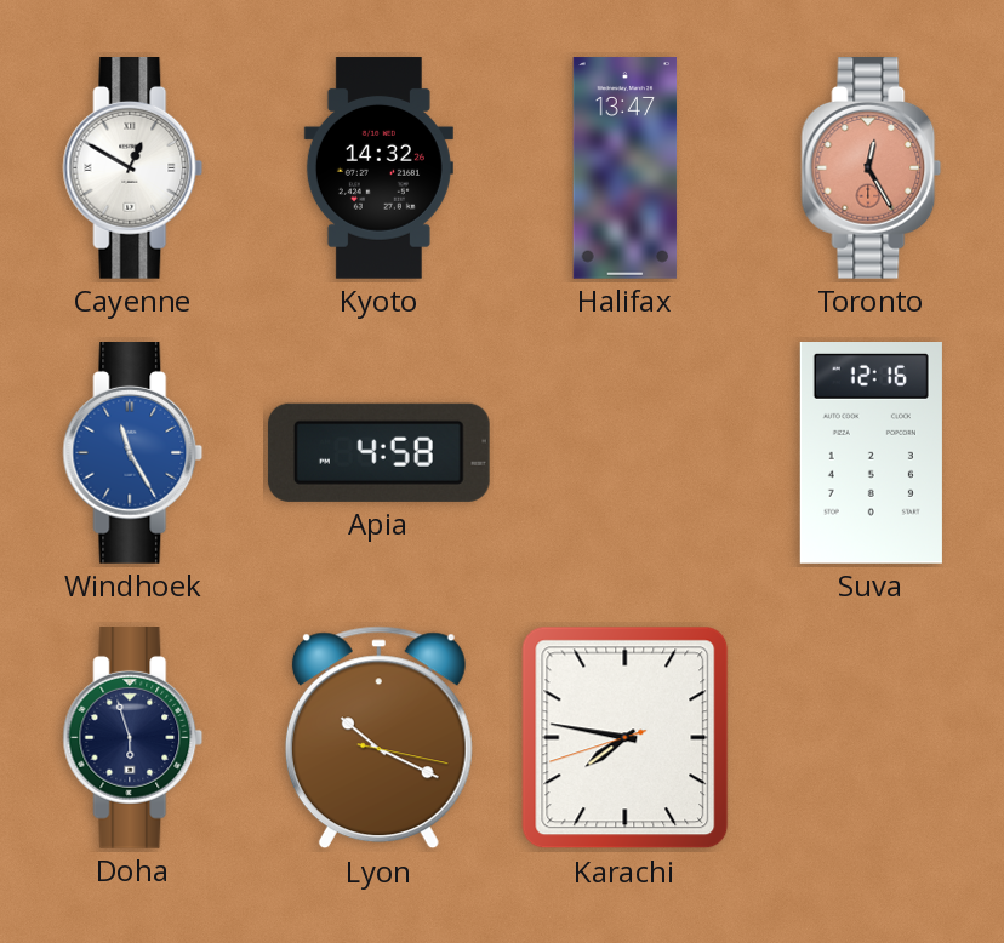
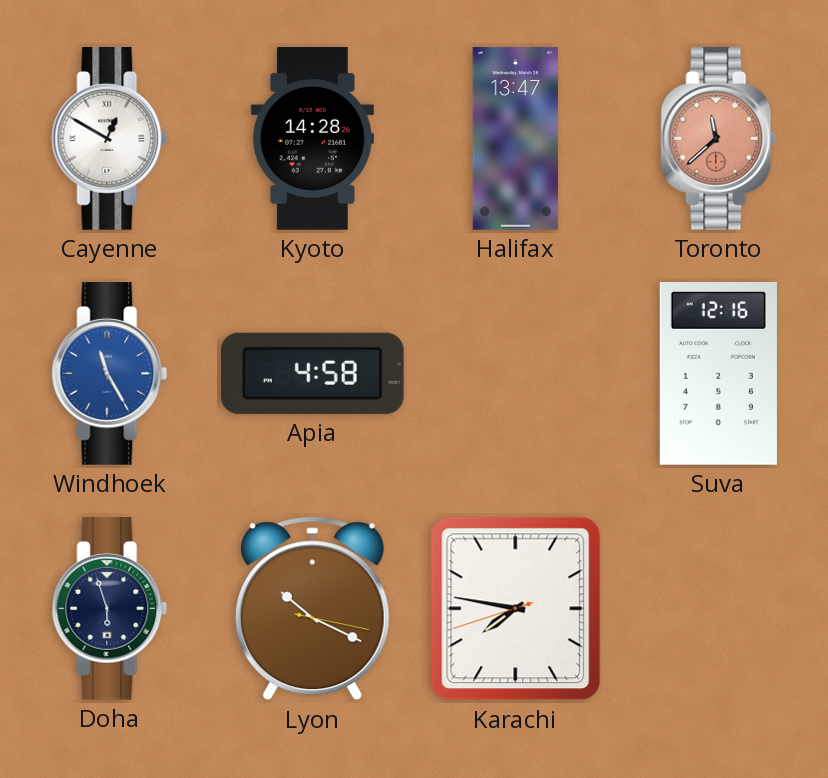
Kyoto: 14:32 -> 14:28 (312, 139)
Toronto: 12:25 -> 11:38 (719, 139)
